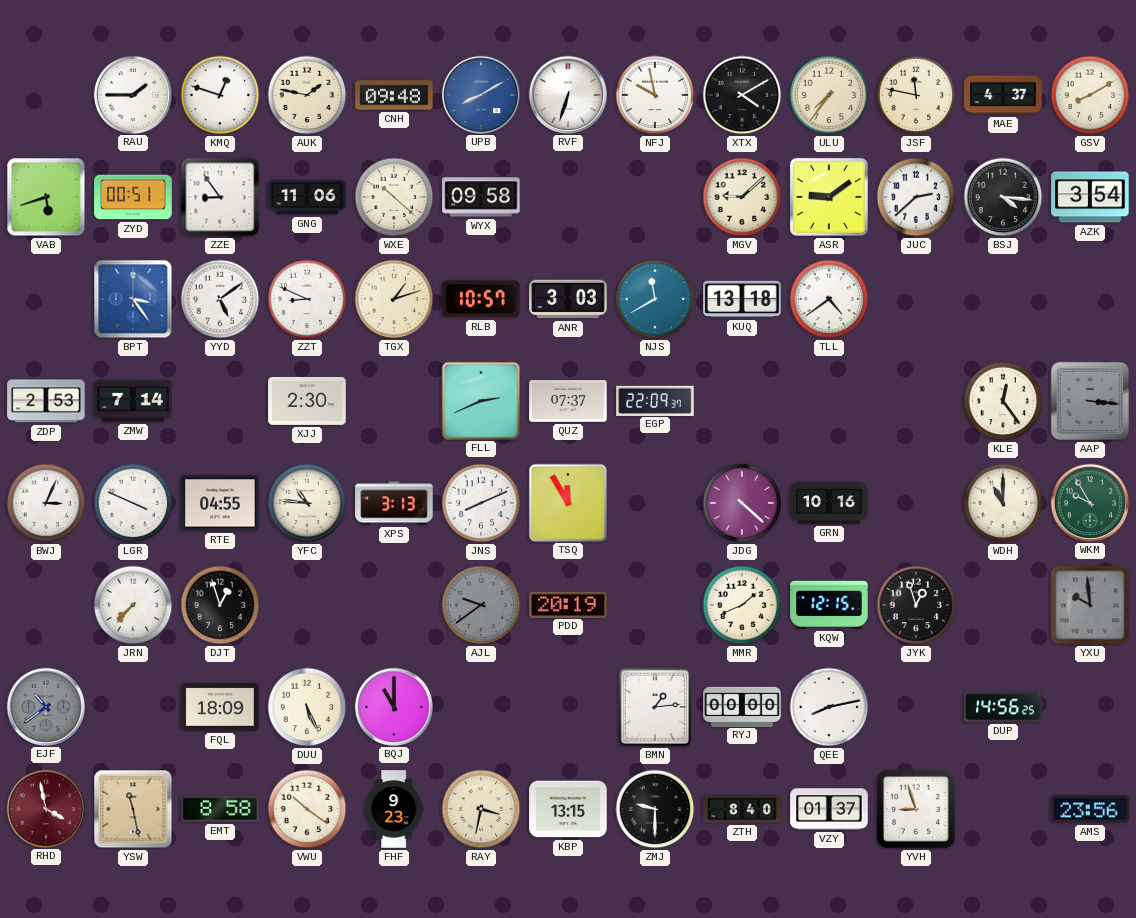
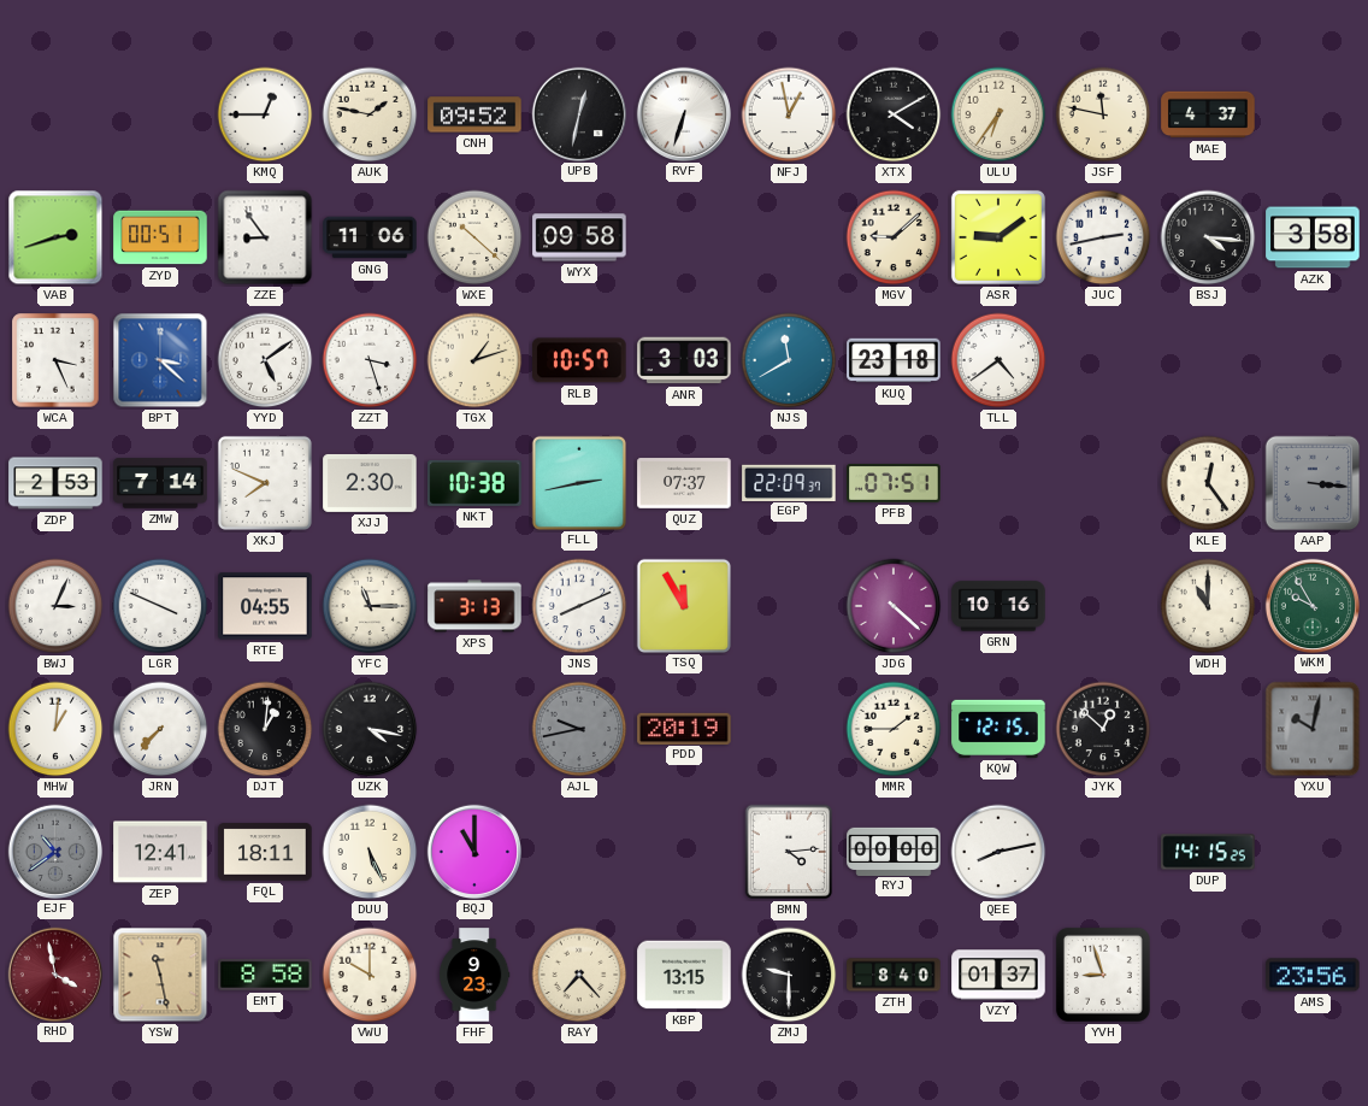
RAU: 1:45 -> none (132, 94)
KMQ: 12:48 -> 12:45 (265, 114)
CNH: 09:48 -> 09:52 (474, 114)
UPB: 8:10 -> 12:32 (578, 113)
UPB dial: blue -> black (578, 113)
NFJ: 9:58 -> 12:58 (789, 114)
ULU: 7:36 -> 6:36 (998, 114)
GSV: 8:10 -> none (1090, 95)
VAB: 5:42 -> 2:42 (55, 237)
JUC: 2:38 -> 2:43 (1103, 237)
AZK: 3:54 -> 3:58 (1313, 237)
WCA: none -> 3:26 (55, 360)
BPT: 3:24 -> 3:22 (160, 360)
ZZT: 8:49 -> 3:27 (370, 360)
KUQ: 13:18 -> 23:18 (894, 360)
XKJ: none -> 7:49 (265, 483)
NKT: none -> 10:38 (474, 483)
FLL: 2:41 -> 2:43 (578, 482)
PFB: none -> 07:51 (894, 484)
YFC: 10:46 -> 11:15 (370, 606)
MHW: none -> 1:01 (55, 729)
DJT: 12:57 -> 1:01 (265, 729)
UZK: none -> 4:17 (370, 729)
AJL: 9:39 -> 9:43 (579, 729)
MMR: 1:41 -> 1:45 (894, 729)
JYK: 12:57 -> 12:52 (1103, 729)
YXU: 9:59 -> 10:02 (1313, 729)
ZEP: none -> 12:41 (160, 852)
FQL: 18:09 -> 18:11 (265, 852)
BMN: 1:14 -> 4:14 (789, 852)
DUP: 14:56 -> 14:15 (1208, 852)
VWU: 10:21 -> 10:00 (370, 975)
RAY: 3:32 -> 7:23 (579, 975)
